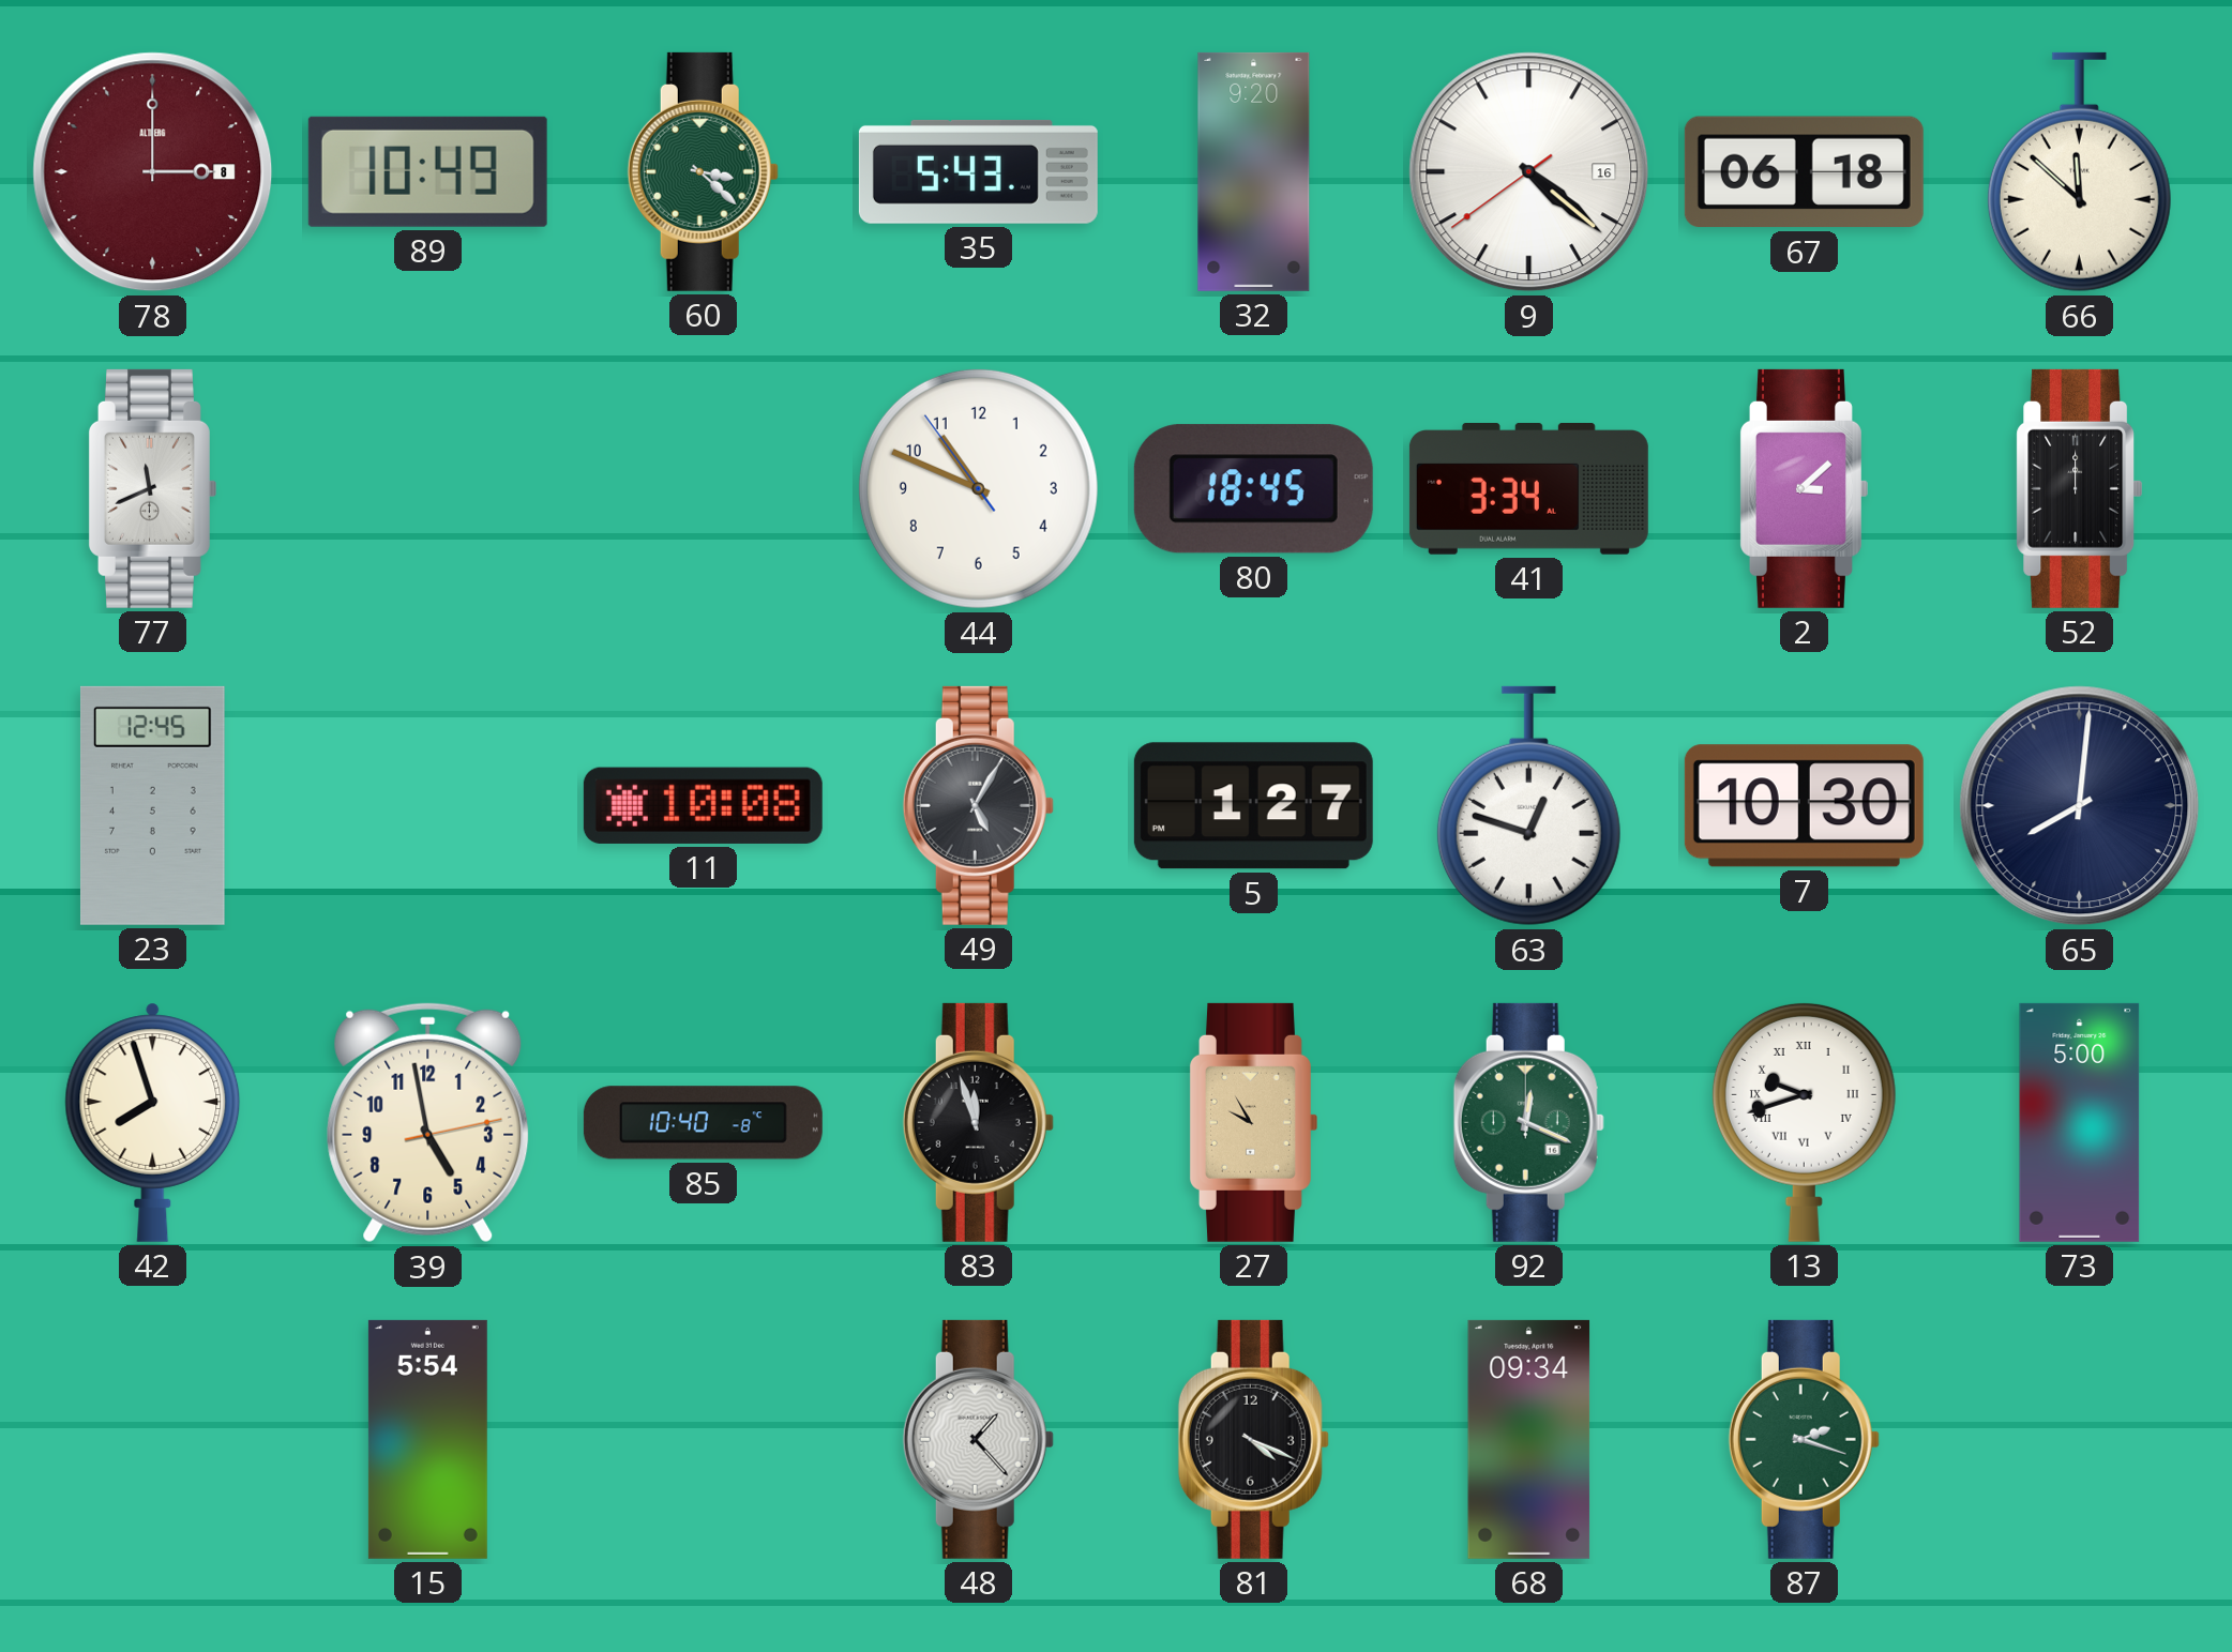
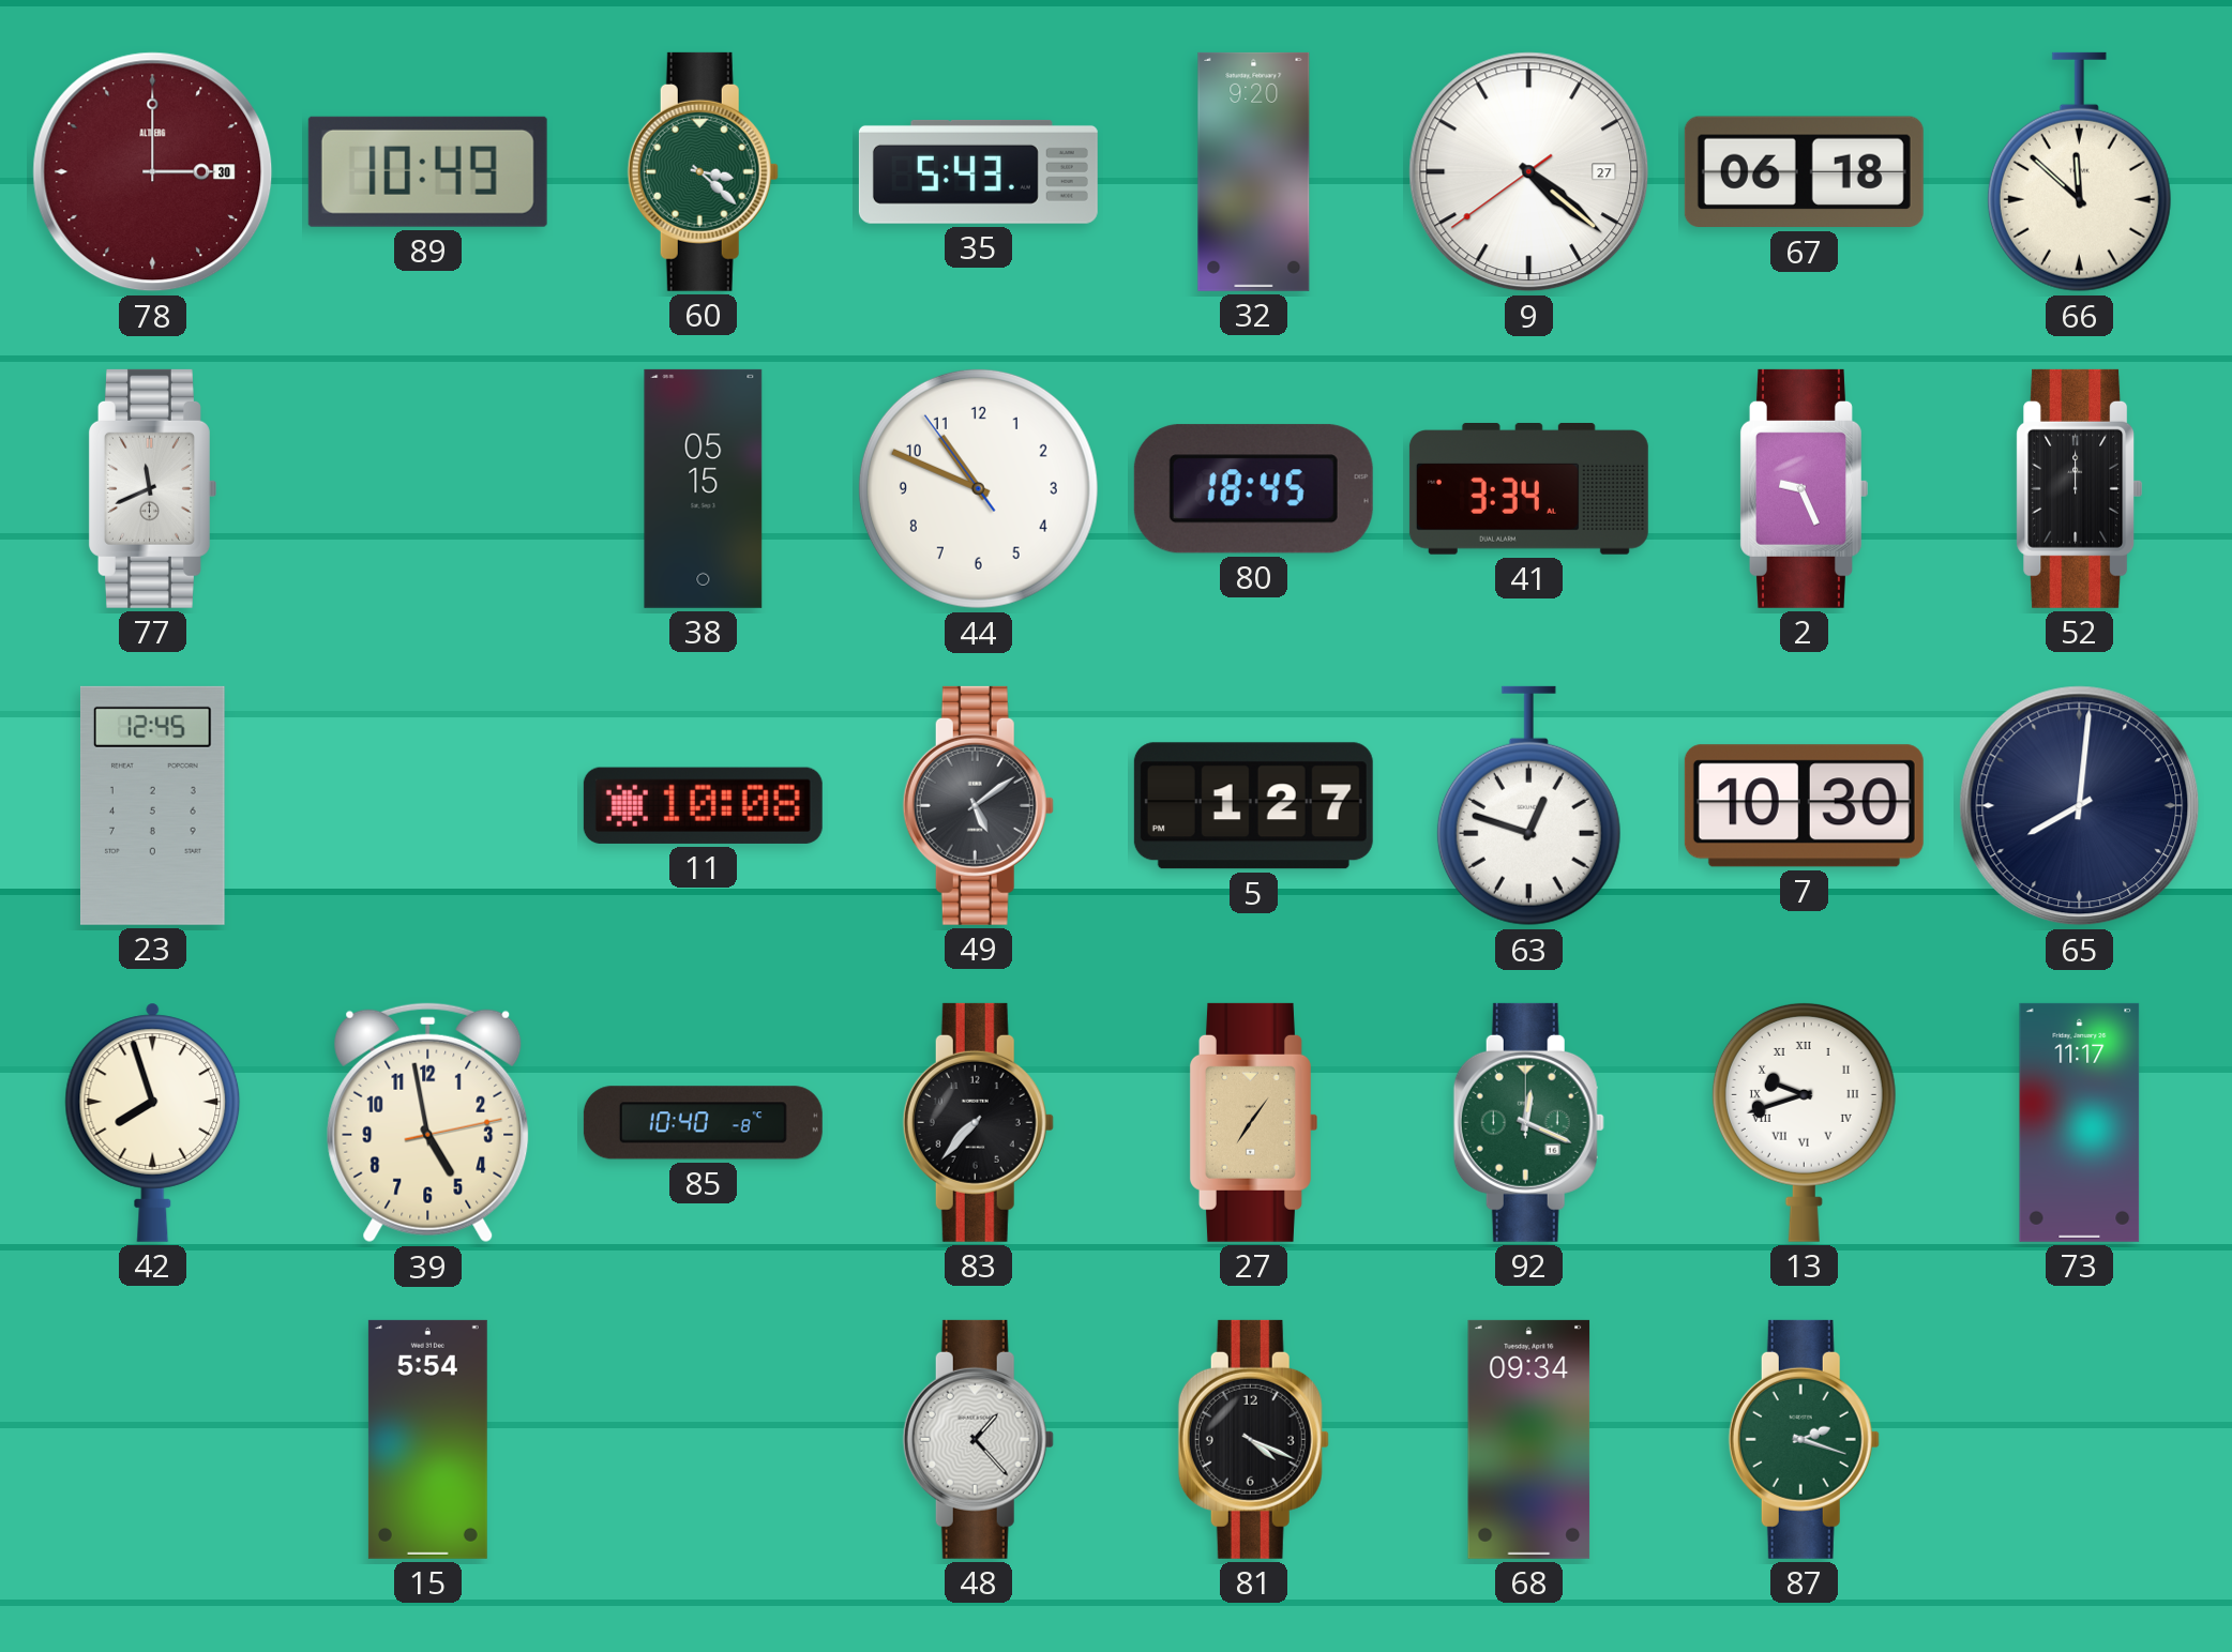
78 date: 8 -> 30 (153, 172)
9 date: 16 -> 27 (1529, 172)
38: none -> 05:15 (704, 488)
2: 3:08 -> 9:26 (1805, 488)
49: 5:05 -> 5:09 (978, 805)
83: 11:57 -> 7:37 (978, 1122)
27: 9:55 -> 7:06 (1254, 1122)
73: 5:00 -> 11:17 (2080, 1122)
